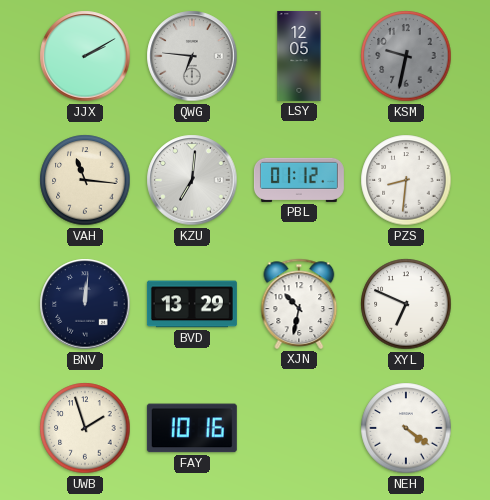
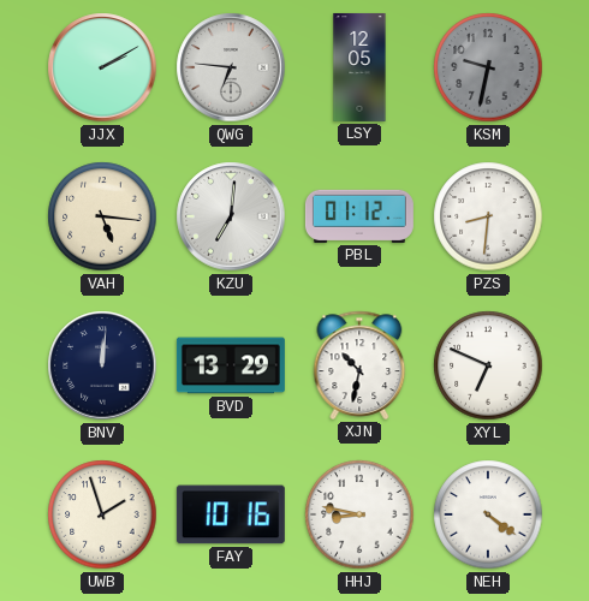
VAH: 11:16 -> 5:16 (102, 216)
HHJ: none -> 8:47 (359, 514)
